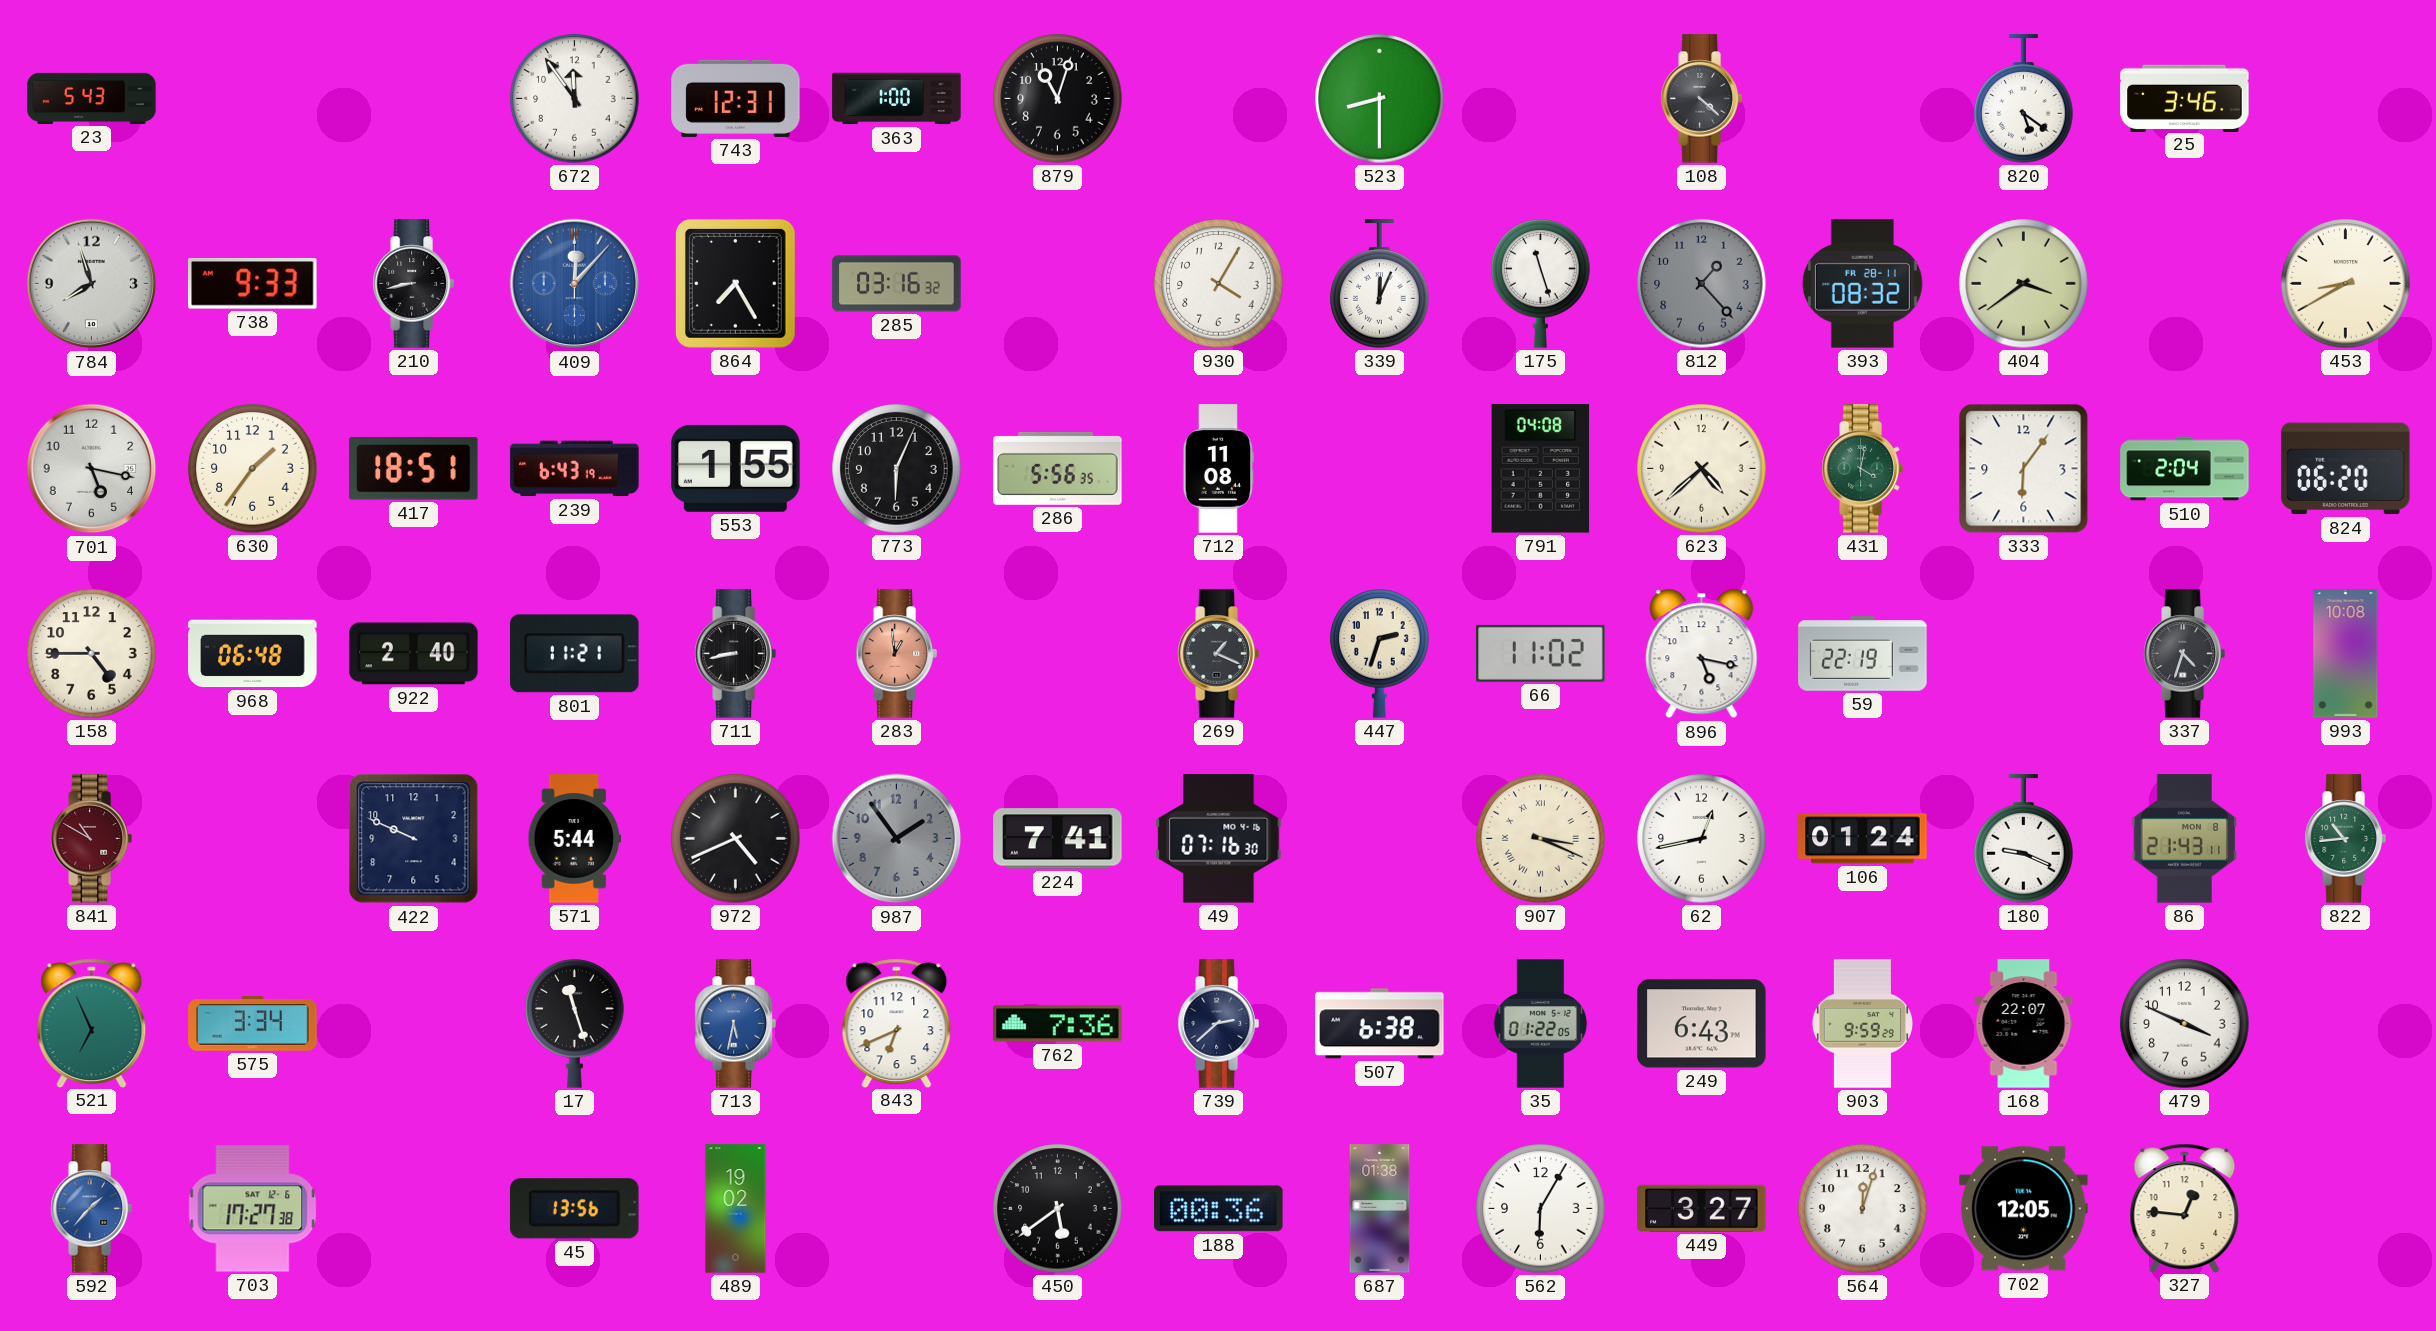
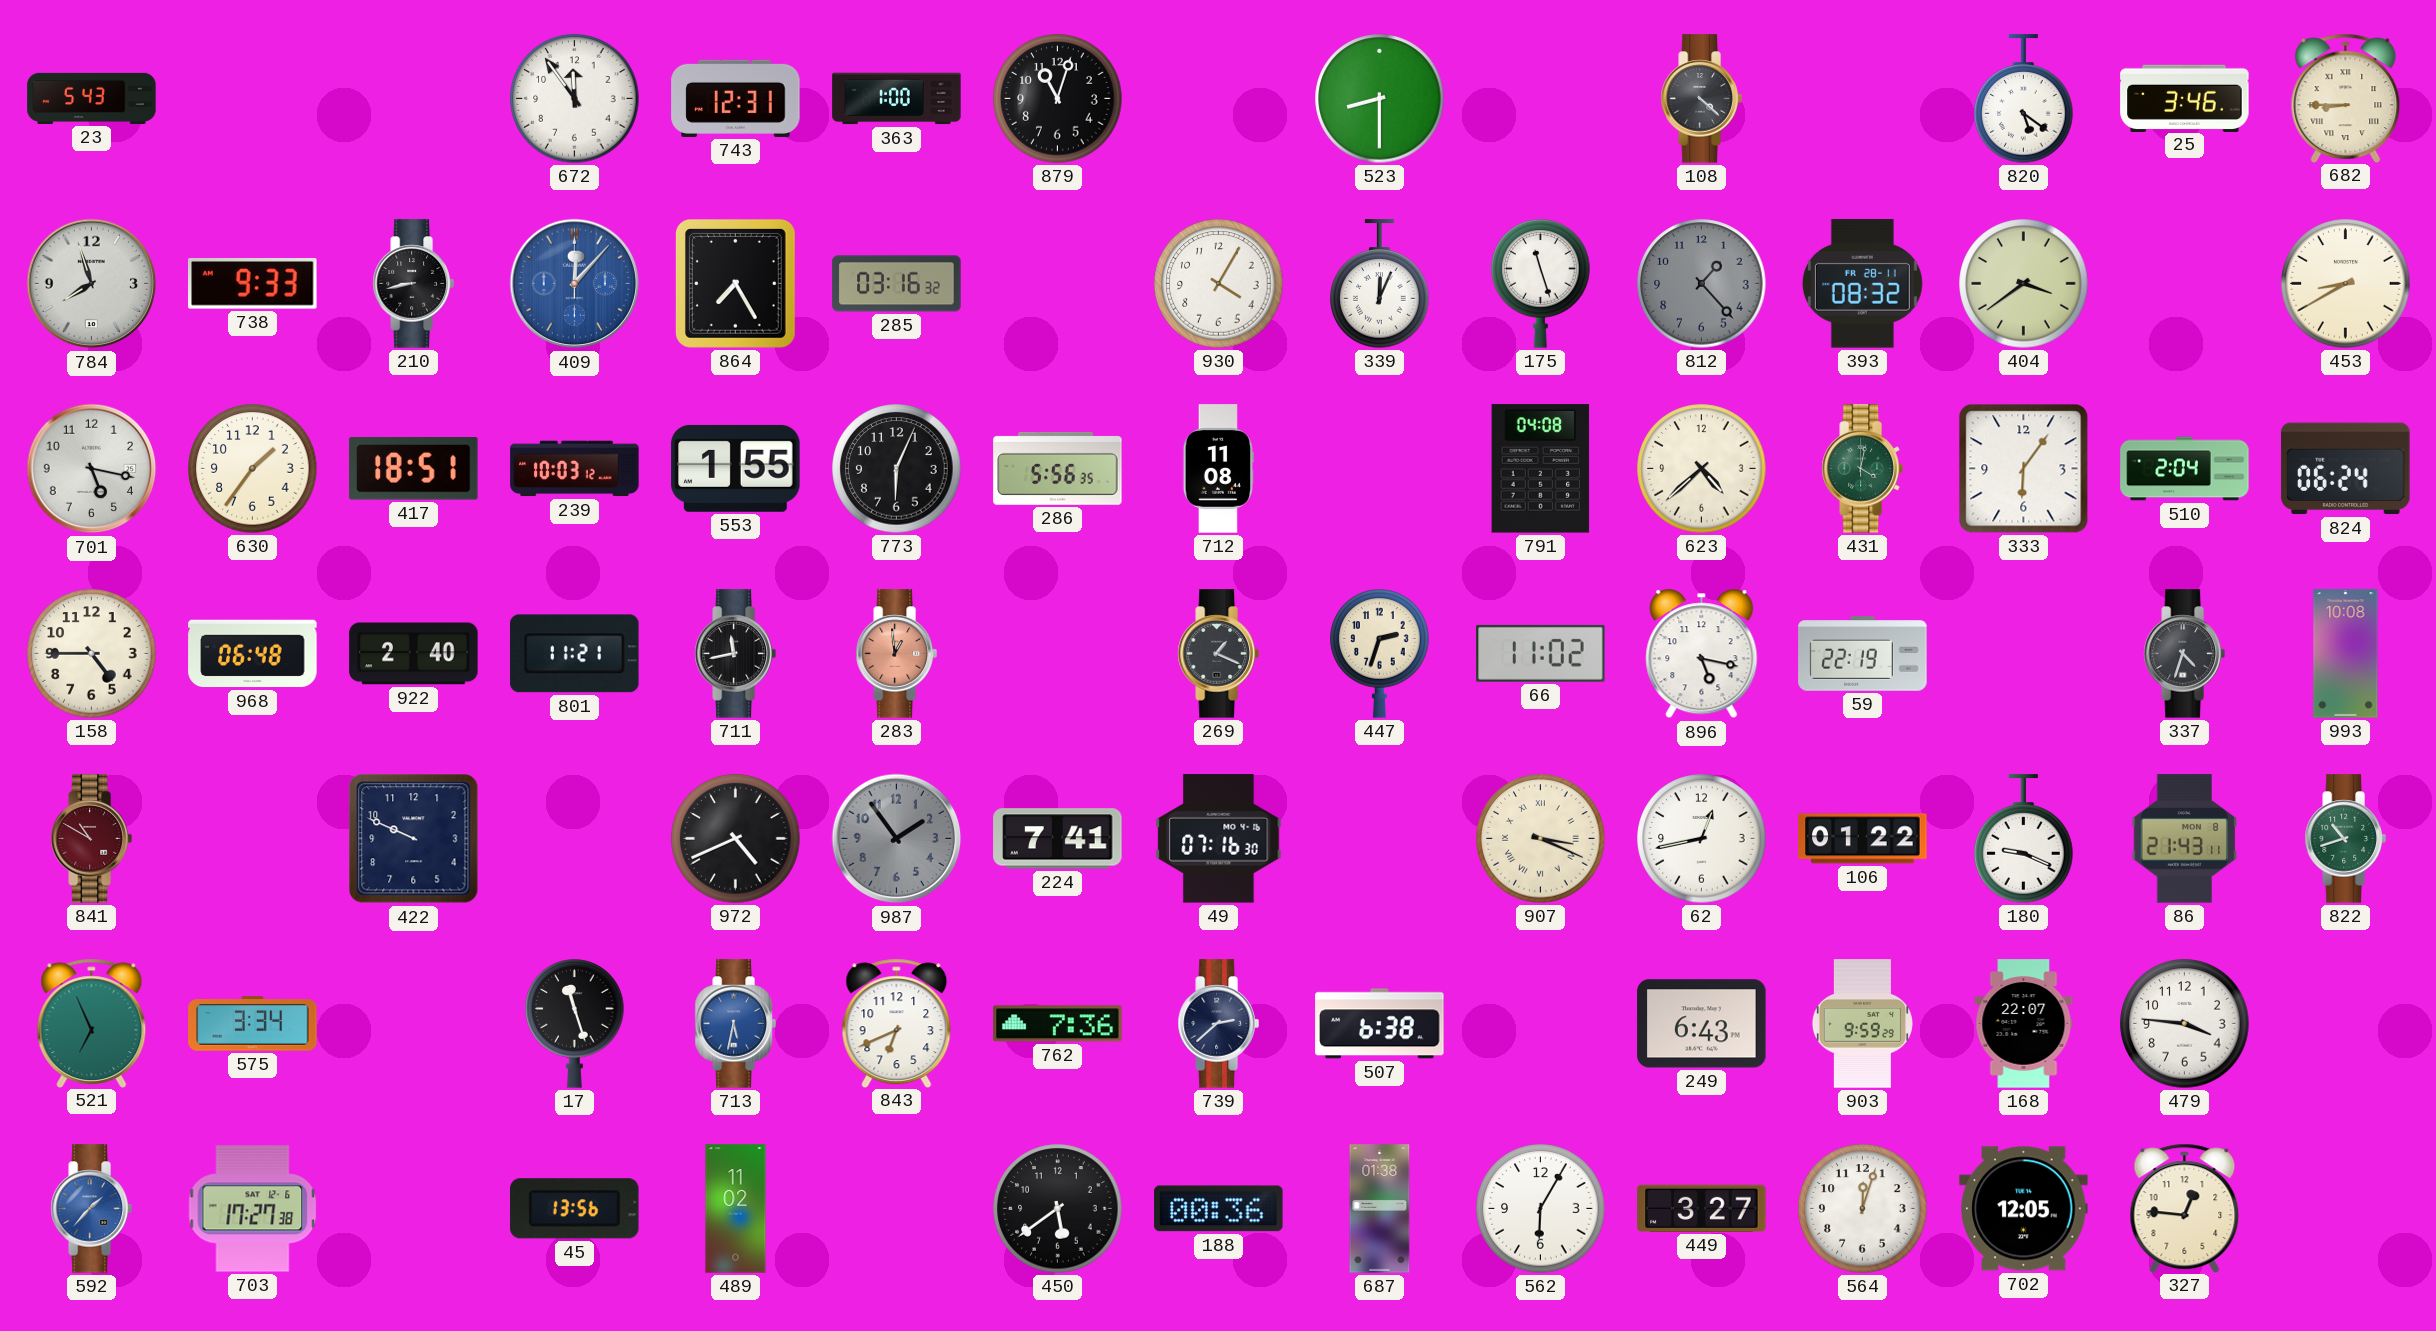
682: none -> 8:45 (2346, 98)
239: 6:43 -> 10:03 (575, 469)
824: 06:20 -> 06:24 (2346, 469)
711: 8:43 -> 11:43 (735, 654)
571: 5:44 -> none (574, 839)
106: 01:24 -> 01:22 (1863, 839)
822: 10:44 -> 10:42 (2345, 839)
35: 01:22 -> none (1541, 1024)
479: 3:49 -> 3:46 (2185, 1024)
489: 19:02 -> 11:02 (736, 1209)
